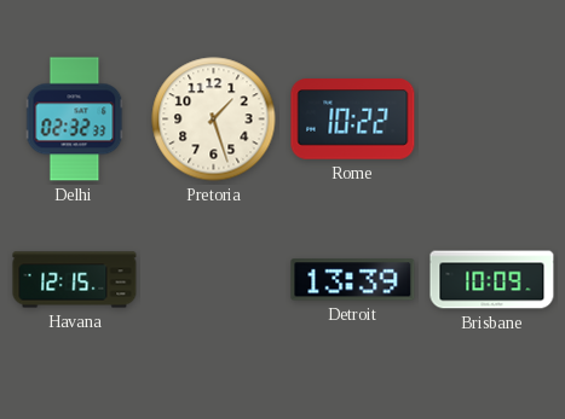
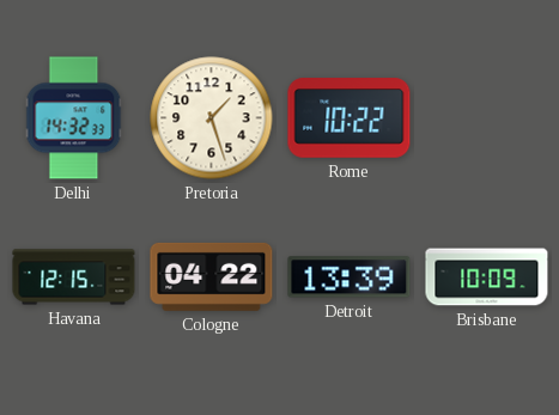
Delhi: 02:32 -> 14:32 (74, 118)
Cologne: none -> 04:22 (212, 276)
